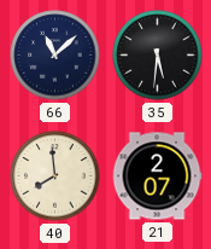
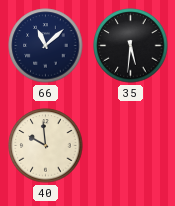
40: 7:59 -> 9:59 (46, 146)
21: 2:07 -> none (157, 176)
